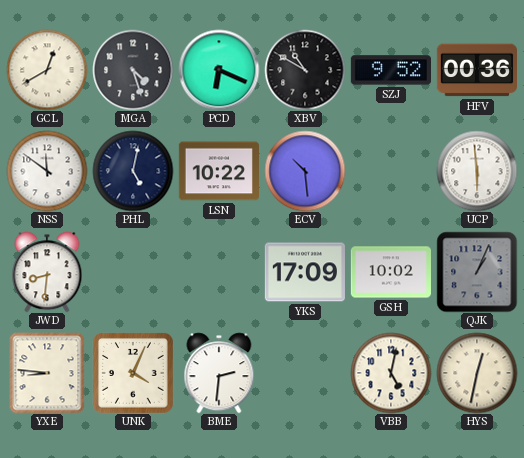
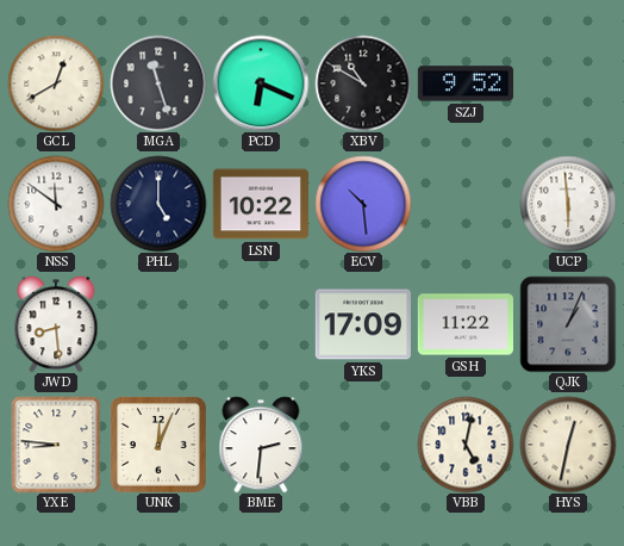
MGA: 4:27 -> 11:27 (158, 83)
HFV: 00:36 -> none (476, 70)
PHL: 5:02 -> 5:00 (158, 204)
JWD: 8:31 -> 8:29 (56, 324)
GSH: 10:02 -> 11:22 (464, 324)
UNK: 4:04 -> 12:04 (158, 445)
